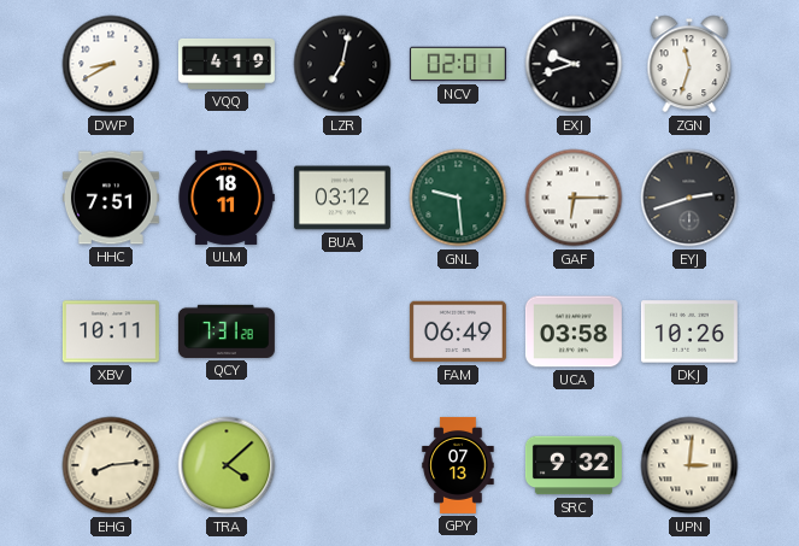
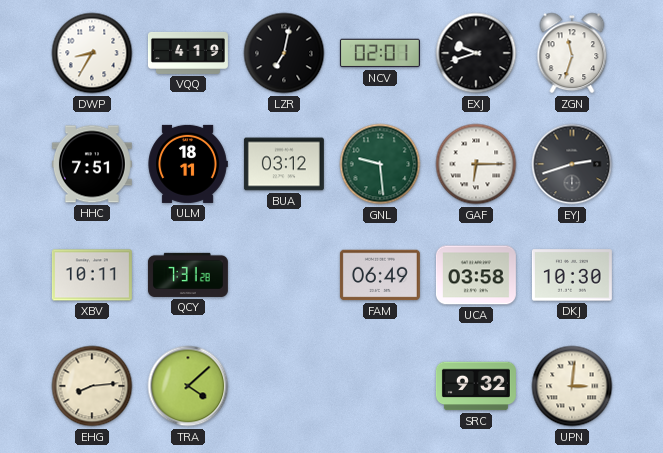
DWP: 8:40 -> 8:35 (92, 53)
DKJ: 10:26 -> 10:30 (572, 275)
GPY: 07:13 -> none (458, 465)
